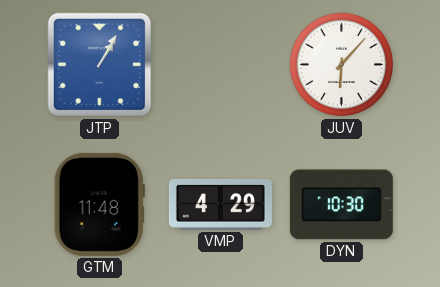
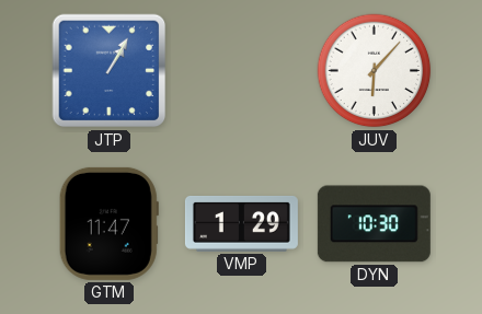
GTM: 11:48 -> 11:47 (108, 223)
VMP: 4:29 -> 1:29 (241, 223)
